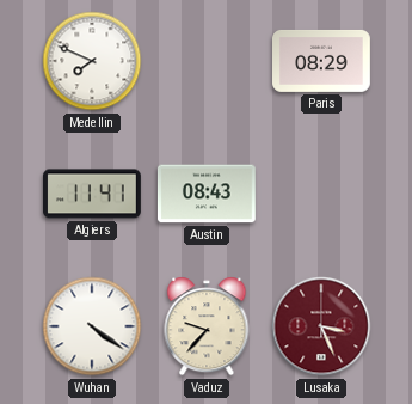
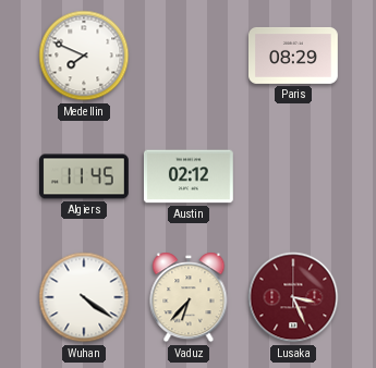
Algiers: 11:41 -> 11:45 (85, 176)
Austin: 08:43 -> 02:12 (189, 176)
Vaduz: 9:37 -> 6:37 (189, 297)
